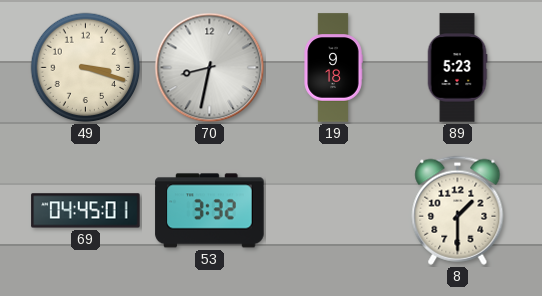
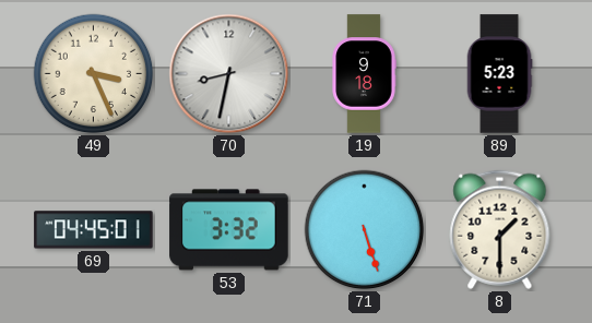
49: 3:18 -> 3:26 (94, 74)
71: none -> 5:27 (365, 230)
